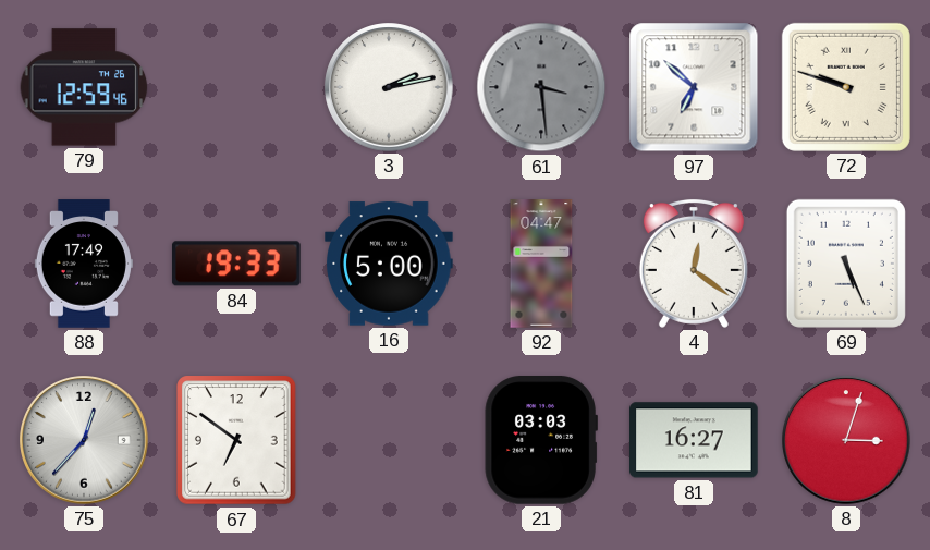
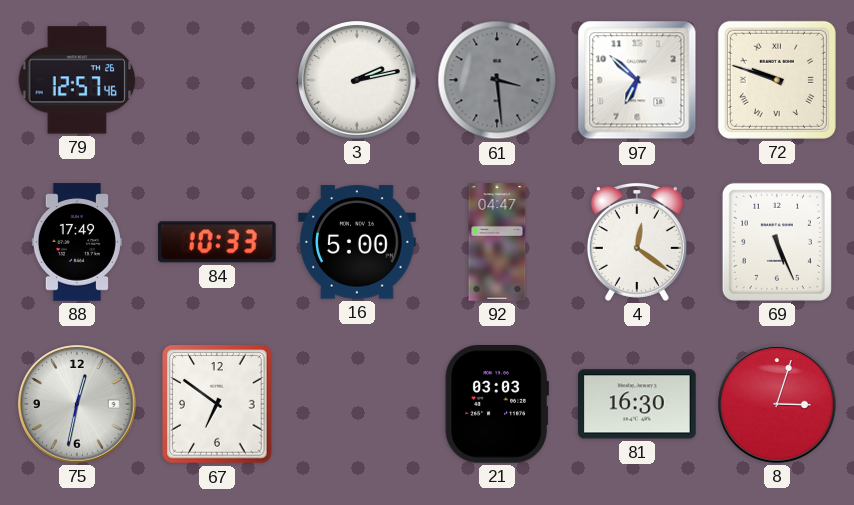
79: 12:59 -> 12:57 (77, 80)
84: 19:33 -> 10:33 (217, 242)
75: 12:37 -> 12:32 (77, 404)
81: 16:27 -> 16:30 (638, 404)
